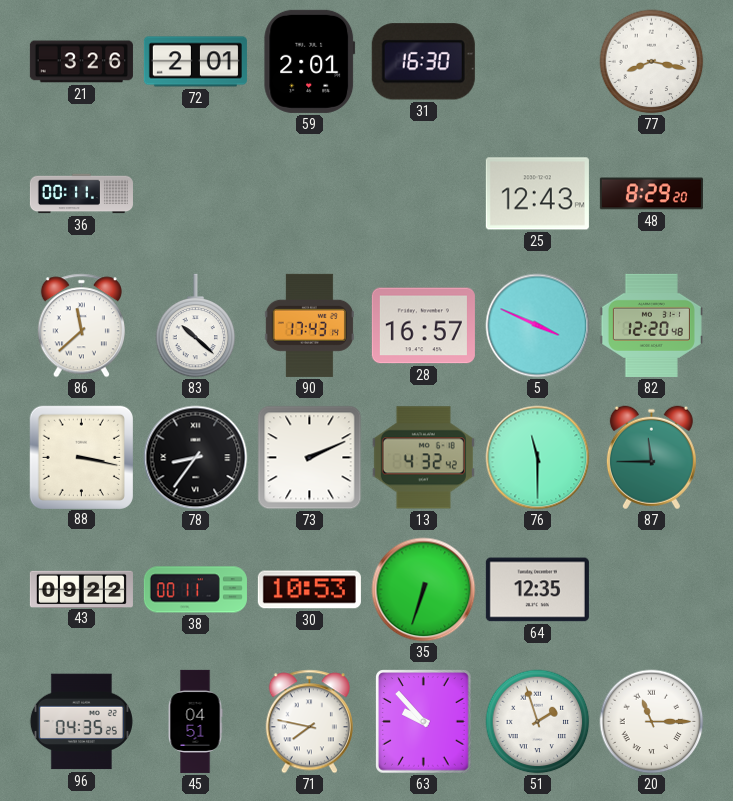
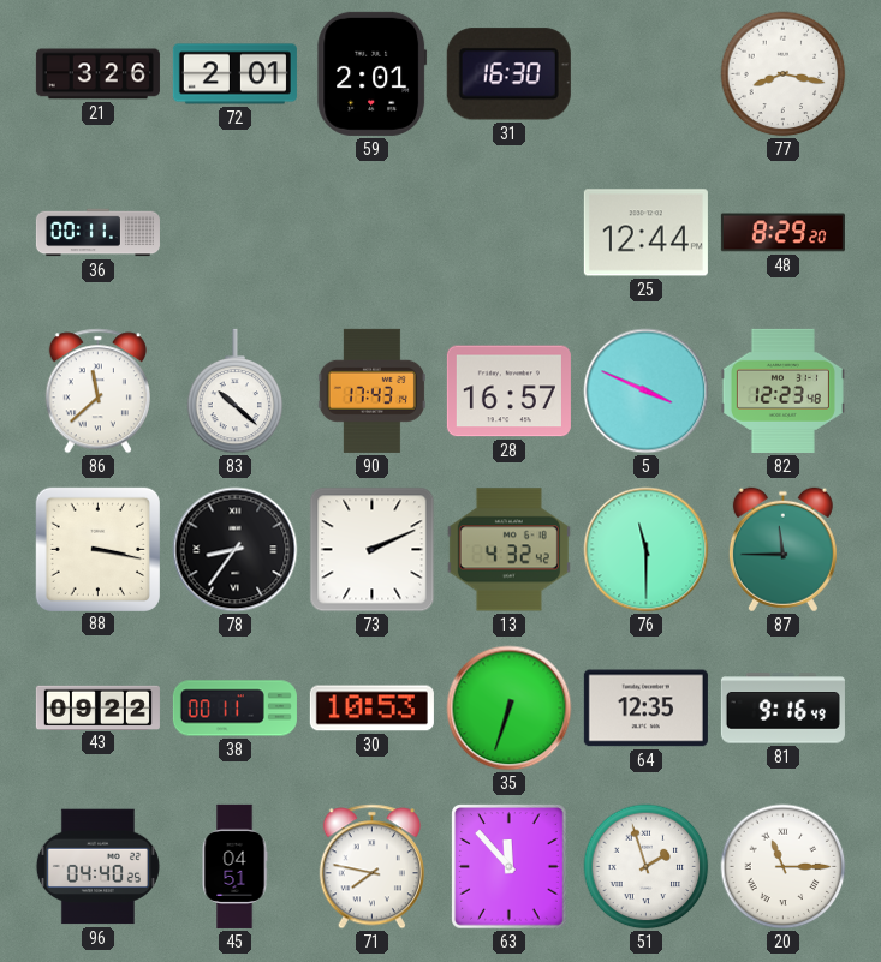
25: 12:43 -> 12:44 (645, 233)
82: 12:20 -> 12:23 (782, 390)
81: none -> 9:16 (782, 709)
96: 04:35 -> 04:40 (97, 867)
63: 9:53 -> 11:53 (510, 867)
